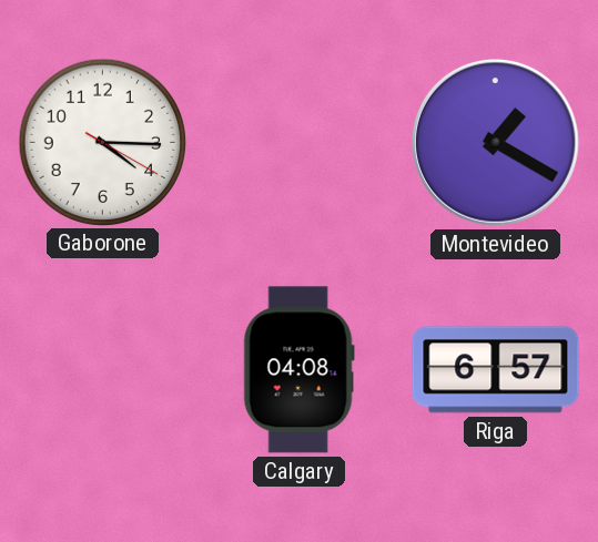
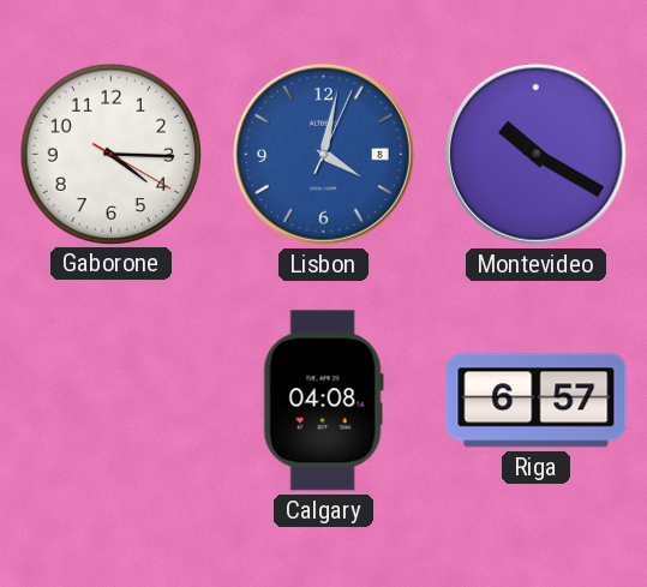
Lisbon: none -> 4:02 (323, 154)
Montevideo: 1:20 -> 10:20 (535, 154)
